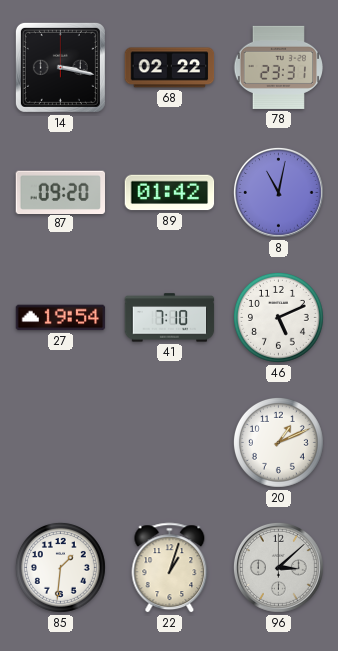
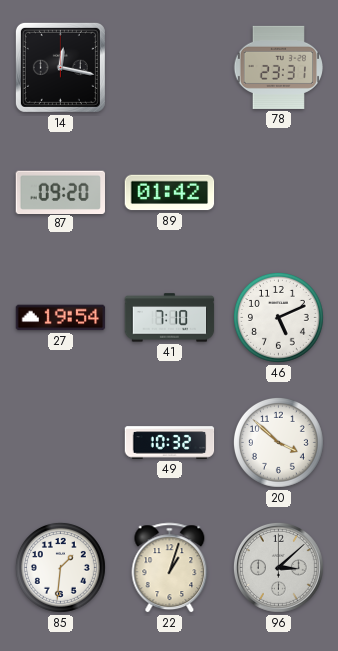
14: 3:17 -> 12:17 (60, 67)
68: 02:22 -> none (170, 68)
8: 11:02 -> none (278, 192)
49: none -> 10:32 (170, 443)
20: 1:11 -> 3:52 (278, 442)
